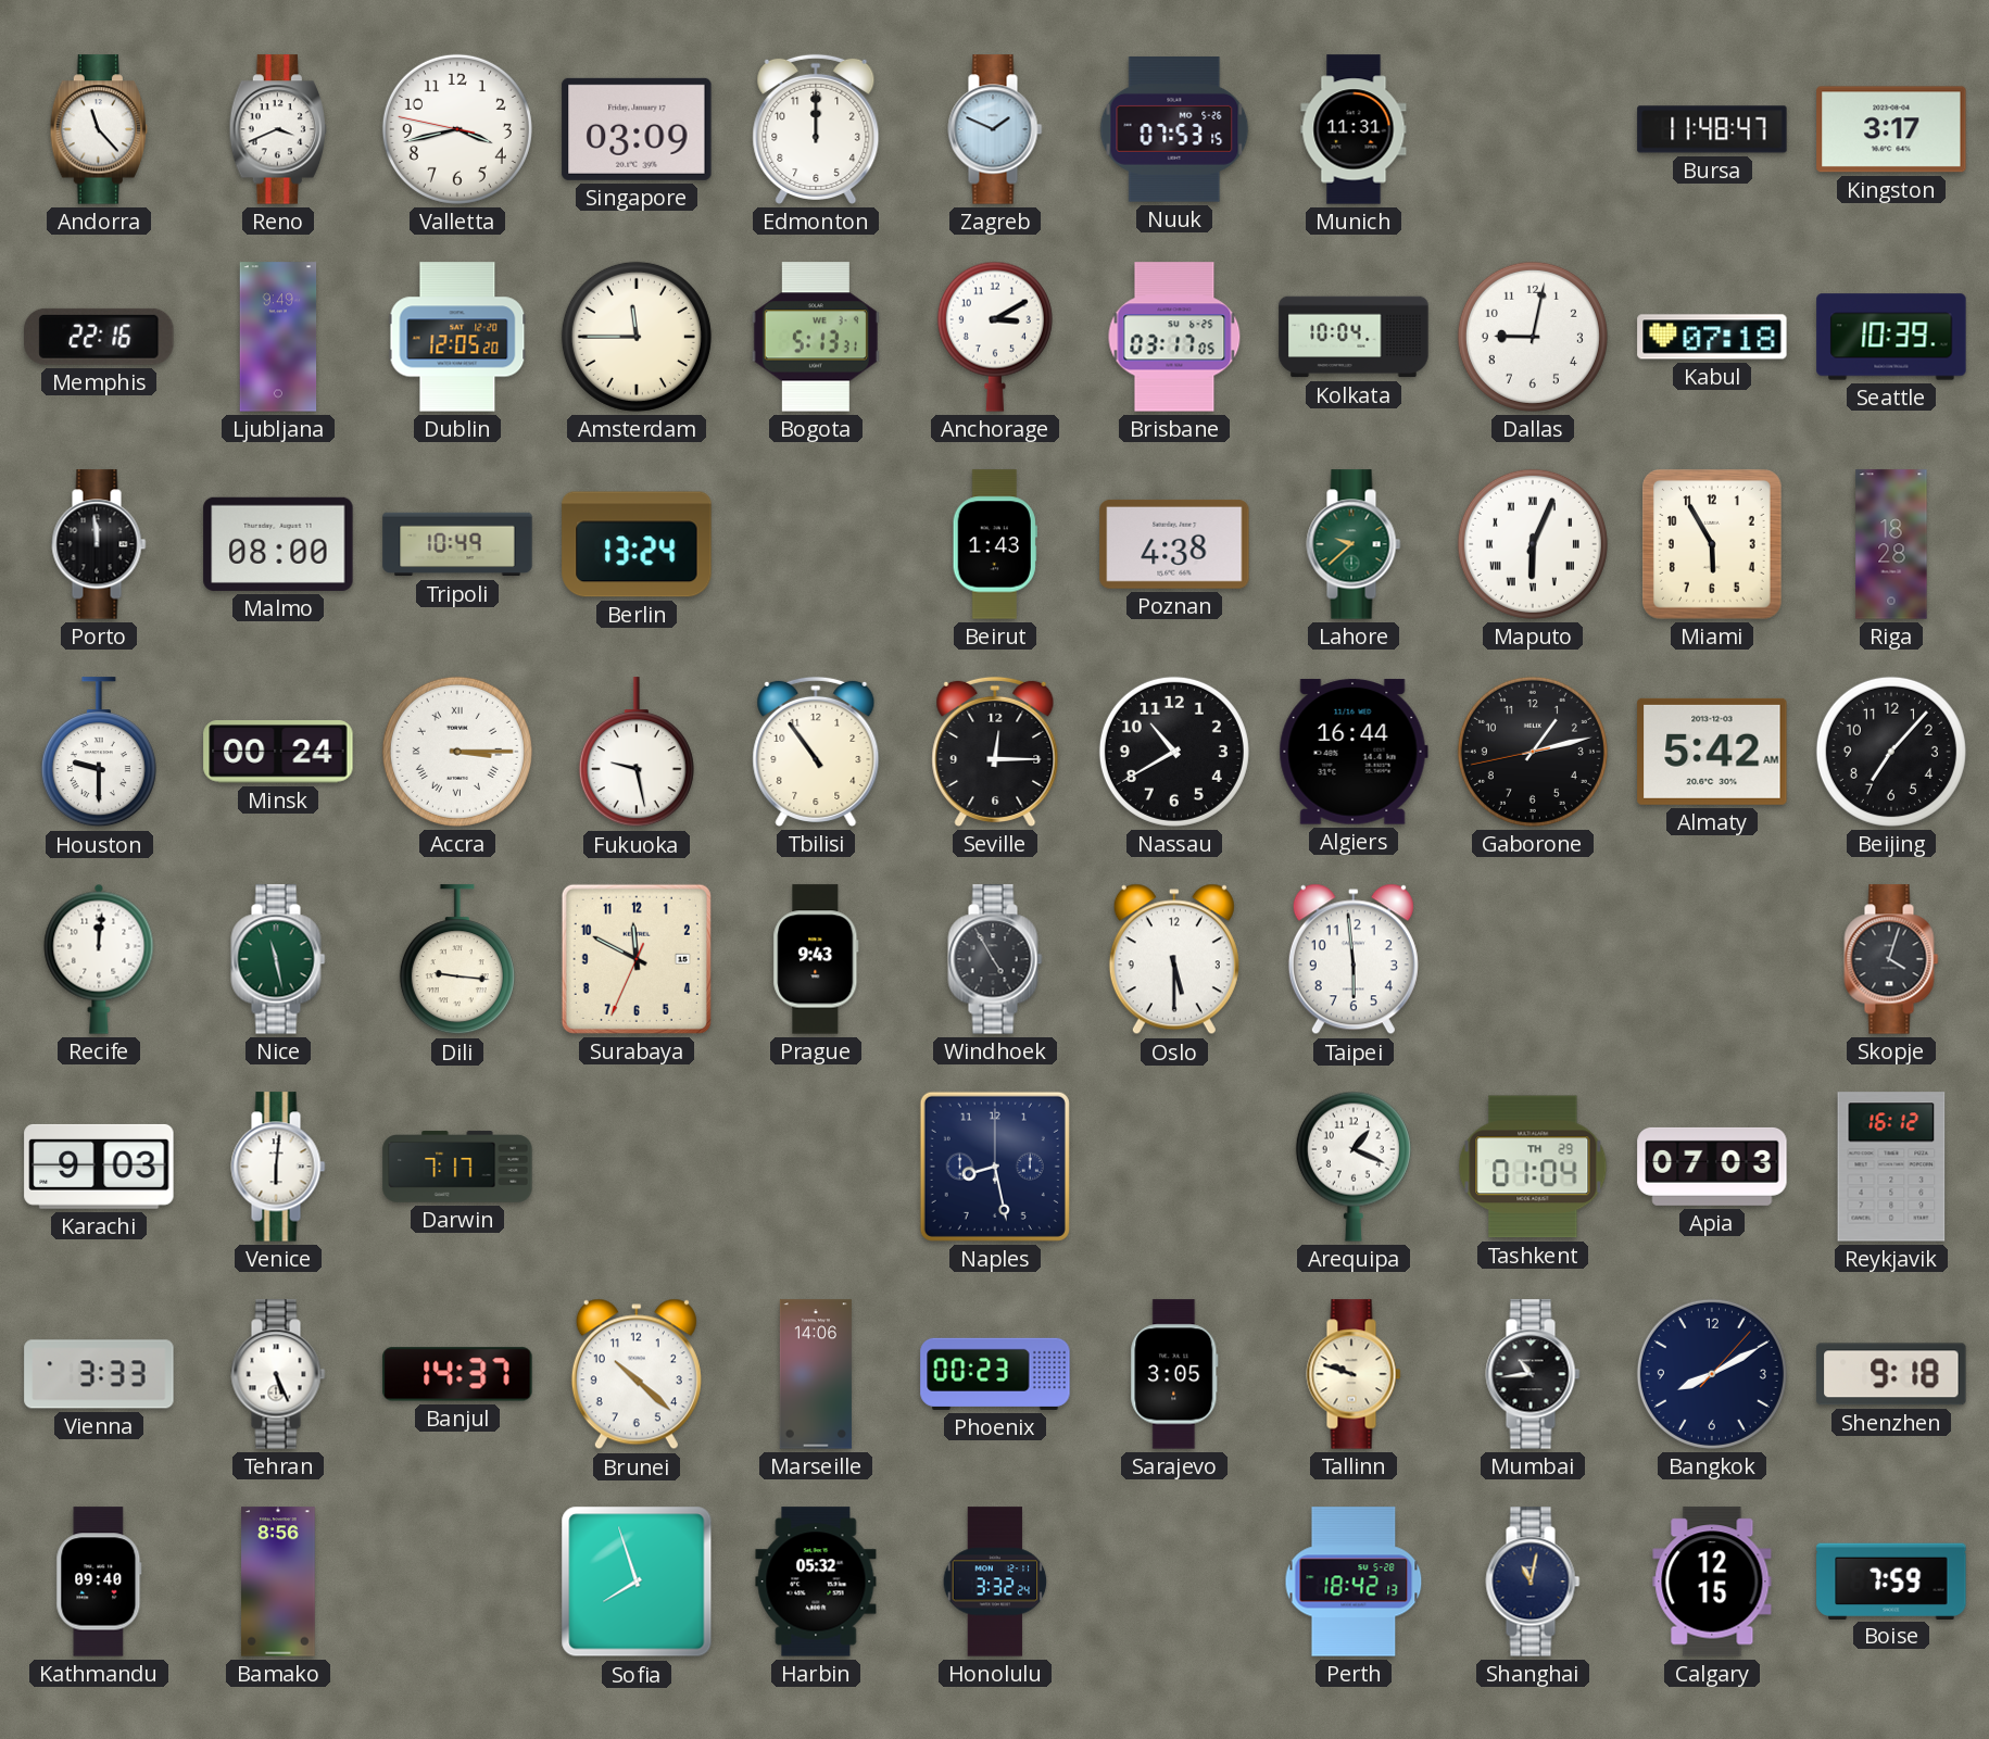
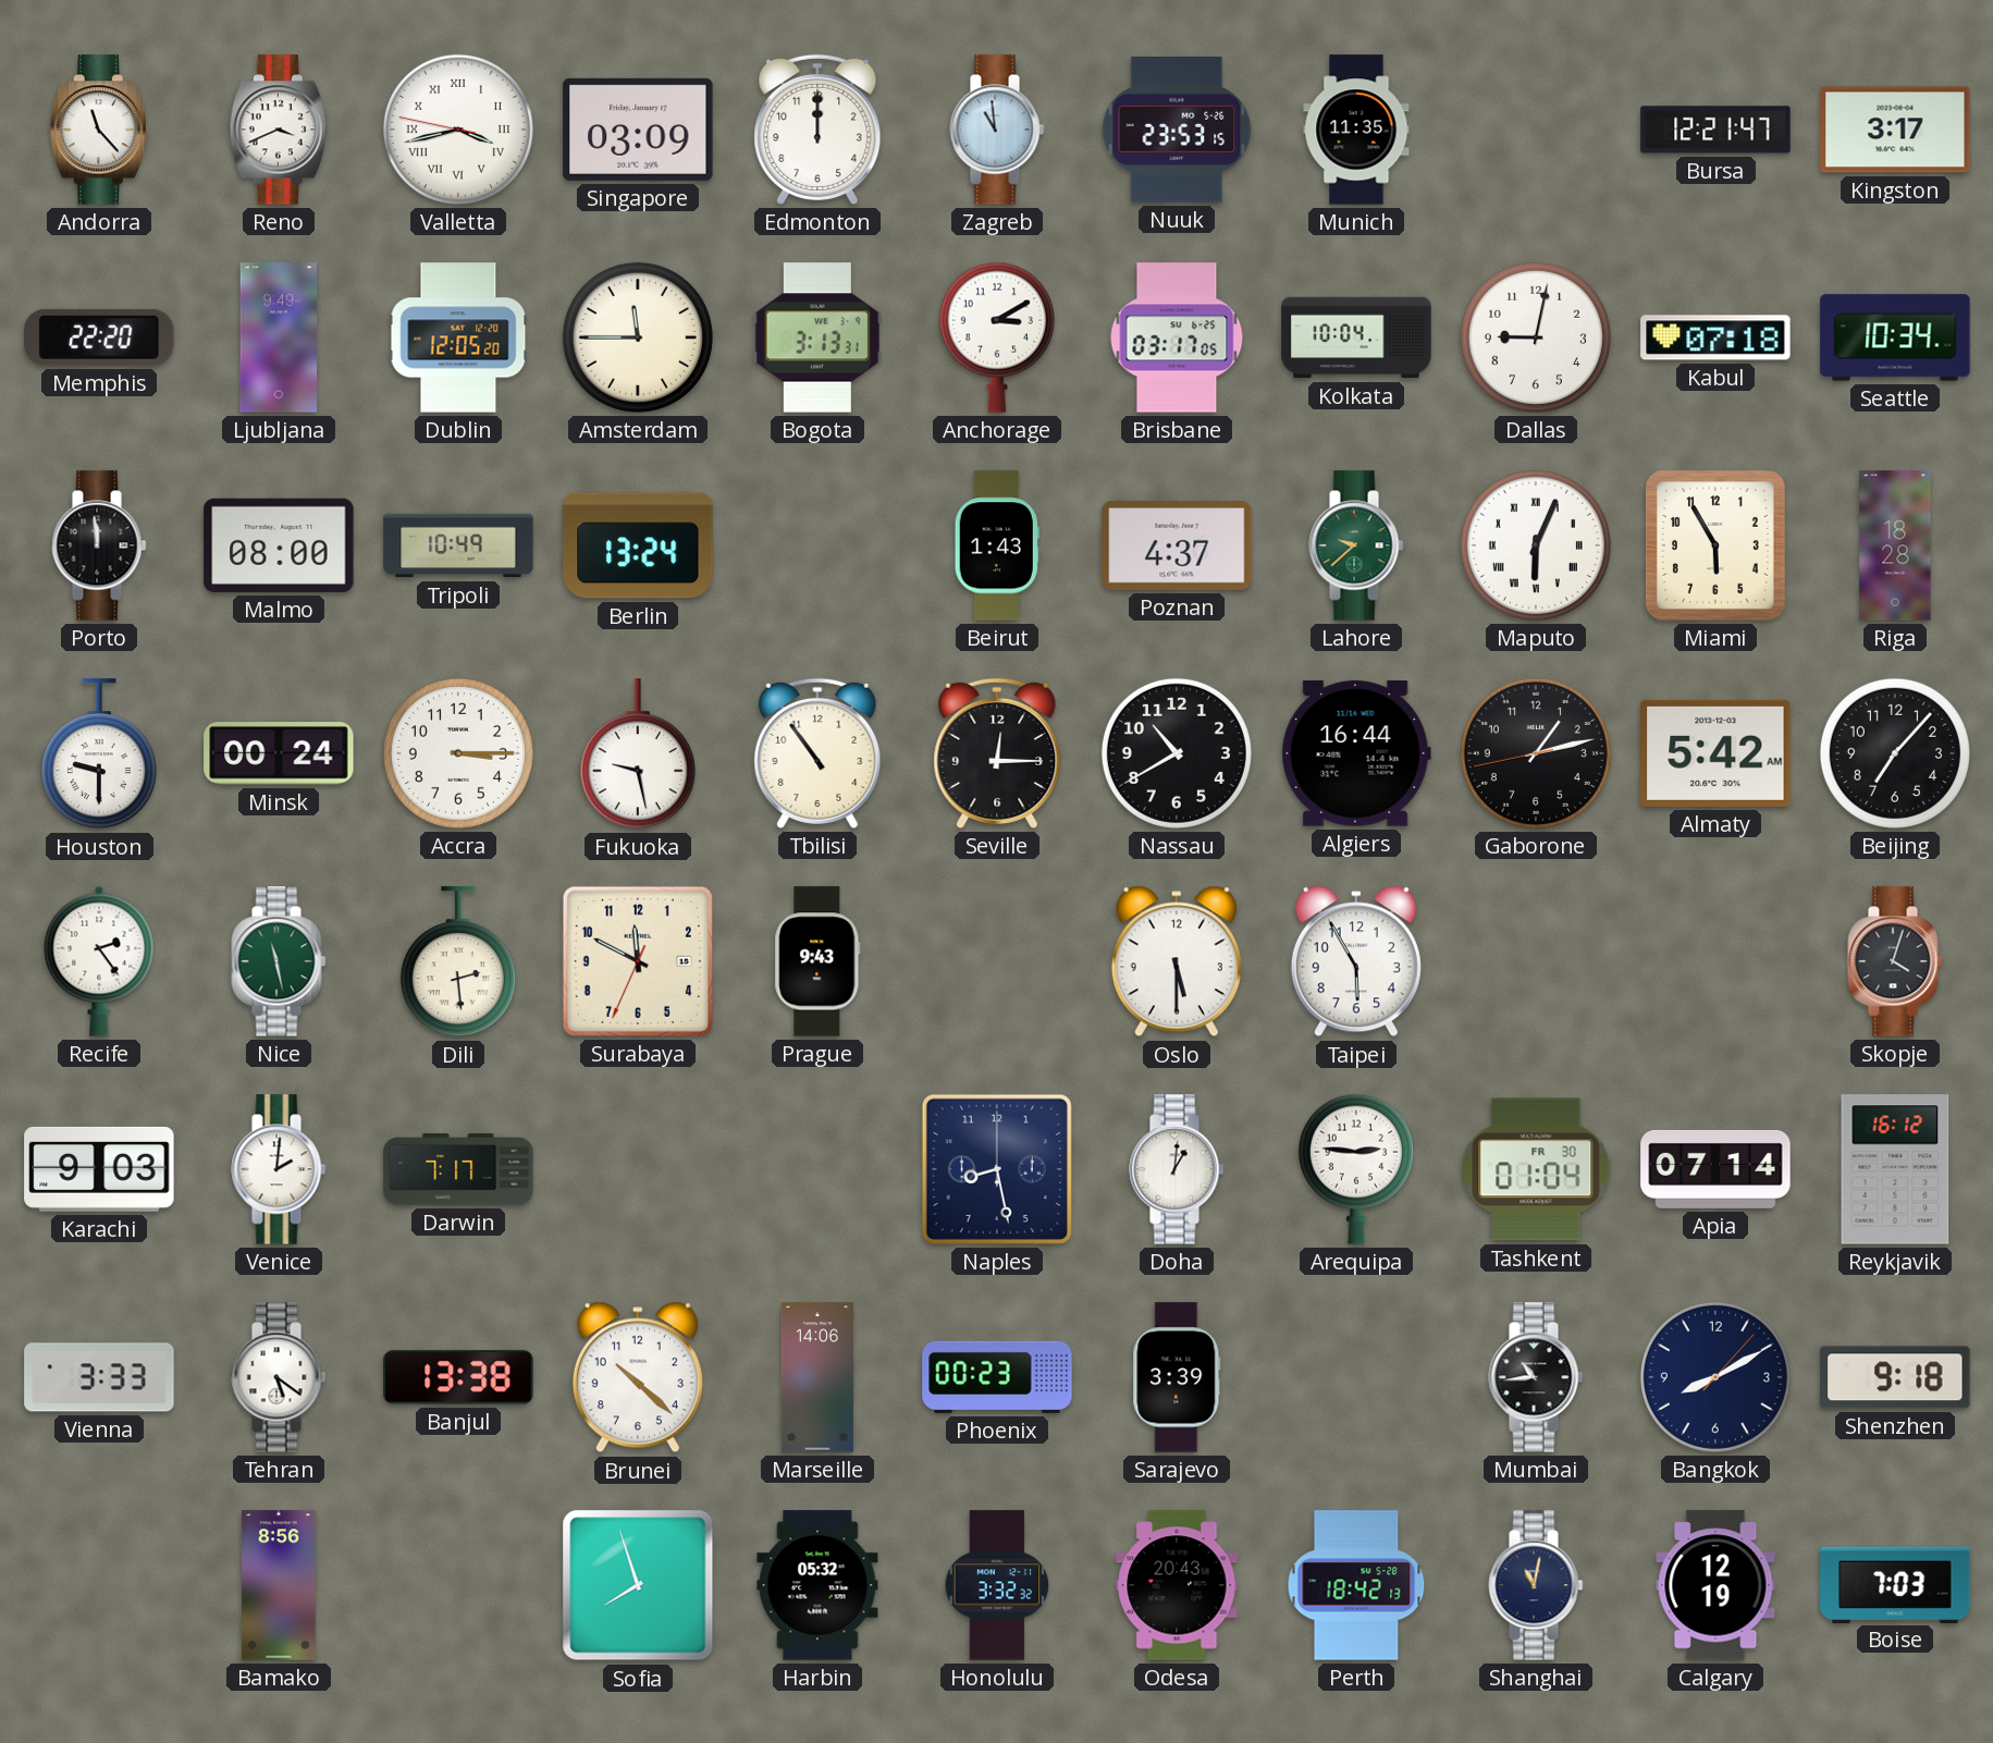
Valletta numerals: Arabic -> Roman (458, 130)
Zagreb: 1:49 -> 10:59 (997, 130)
Nuuk: 07:53 -> 23:53 (1177, 130)
Munich: 11:31 -> 11:35 (1356, 130)
Bursa: 11:48 -> 12:21 (1715, 130)
Memphis: 22:16 -> 22:20 (99, 337)
Bogota: 5:13 -> 3:13 (817, 337)
Seattle: 10:39 -> 10:34 (1895, 337)
Poznan: 4:38 -> 4:37 (1177, 545)
Accra numerals: Roman -> Arabic (458, 753)
Recife: 12:01 -> 2:24 (99, 961)
Dili: 9:16 -> 2:29 (458, 962)
Windhoek: 4:55 -> none (995, 959)
Taipei: 5:59 -> 5:55 (1356, 961)
Venice: 6:01 -> 2:01 (279, 1169)
Doha: none -> 1:01 (1177, 1169)
Arequipa: 1:19 -> 2:46 (1356, 1169)
Tashkent date: TH 29 -> FR 30 (1536, 1169)
Apia: 07:03 -> 07:14 (1715, 1169)
Tehran: 5:26 -> 5:21 (279, 1377)
Banjul: 14:37 -> 13:38 (458, 1377)
Sarajevo: 3:05 -> 3:39 (1177, 1377)
Tallinn: 9:48 -> none (1354, 1374)
Kathmandu: 09:40 -> none (99, 1582)
Honolulu: 3:32:24 -> 3:32:32 (997, 1585)
Odesa: none -> 20:43 (1177, 1585)
Calgary: 12:15 -> 12:19 (1715, 1585)
Boise: 7:59 -> 7:03 (1895, 1584)
